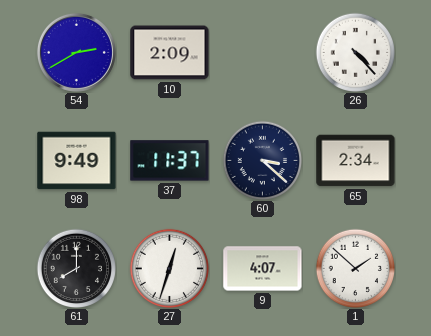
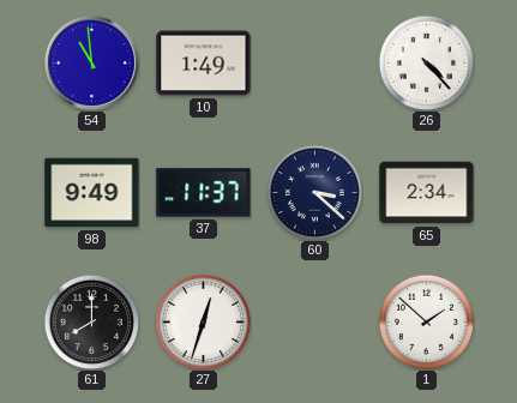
54: 2:40 -> 10:59 (91, 62)
10: 2:09 -> 1:49 (204, 64)
9: 4:07 -> none (263, 269)
